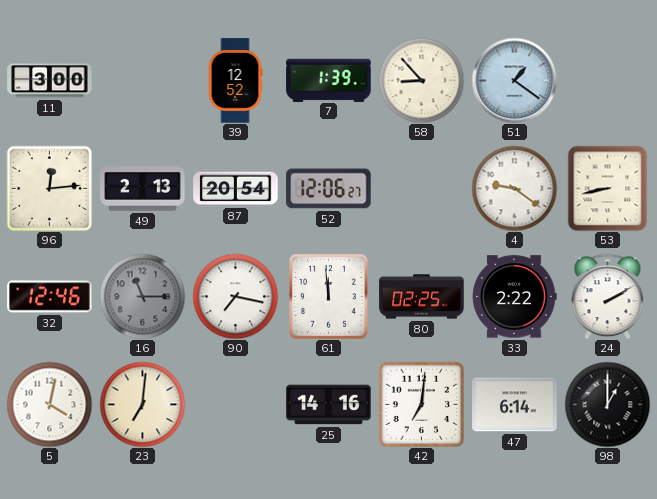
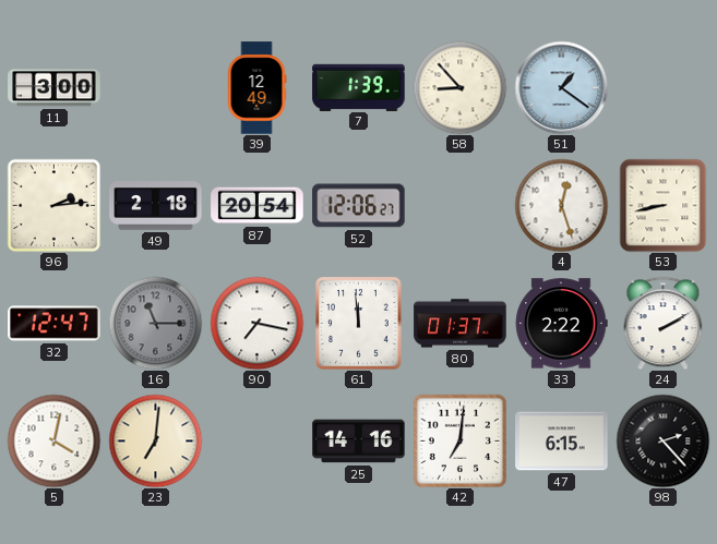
39: 12:52 -> 12:49 (256, 88)
96: 12:14 -> 2:14 (53, 205)
49: 2:13 -> 2:18 (156, 206)
4: 9:21 -> 12:27 (561, 205)
32: 12:46 -> 12:47 (55, 324)
80: 02:25 -> 01:37 (461, 324)
47: 6:14 -> 6:15 (562, 442)
98: 1:00 -> 2:23 (662, 440)
